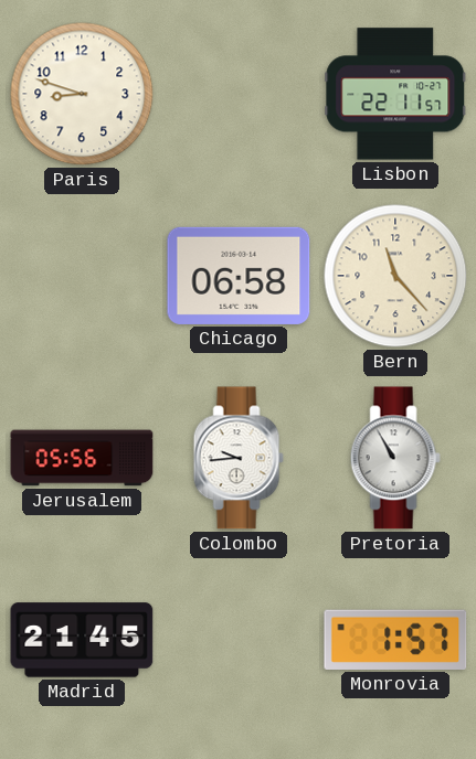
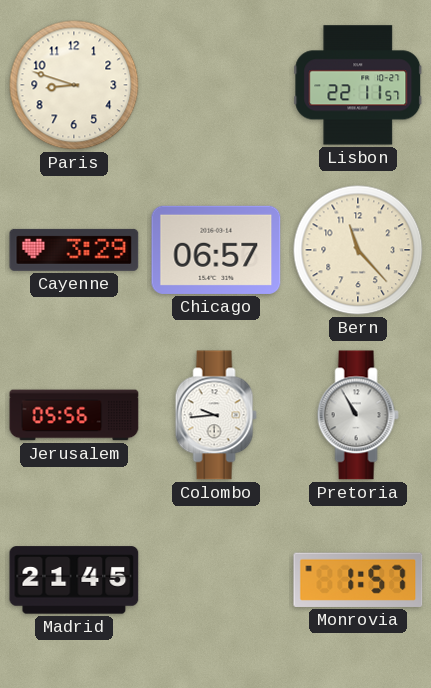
Cayenne: none -> 3:29 (74, 250)
Chicago: 06:58 -> 06:57 (216, 250)
